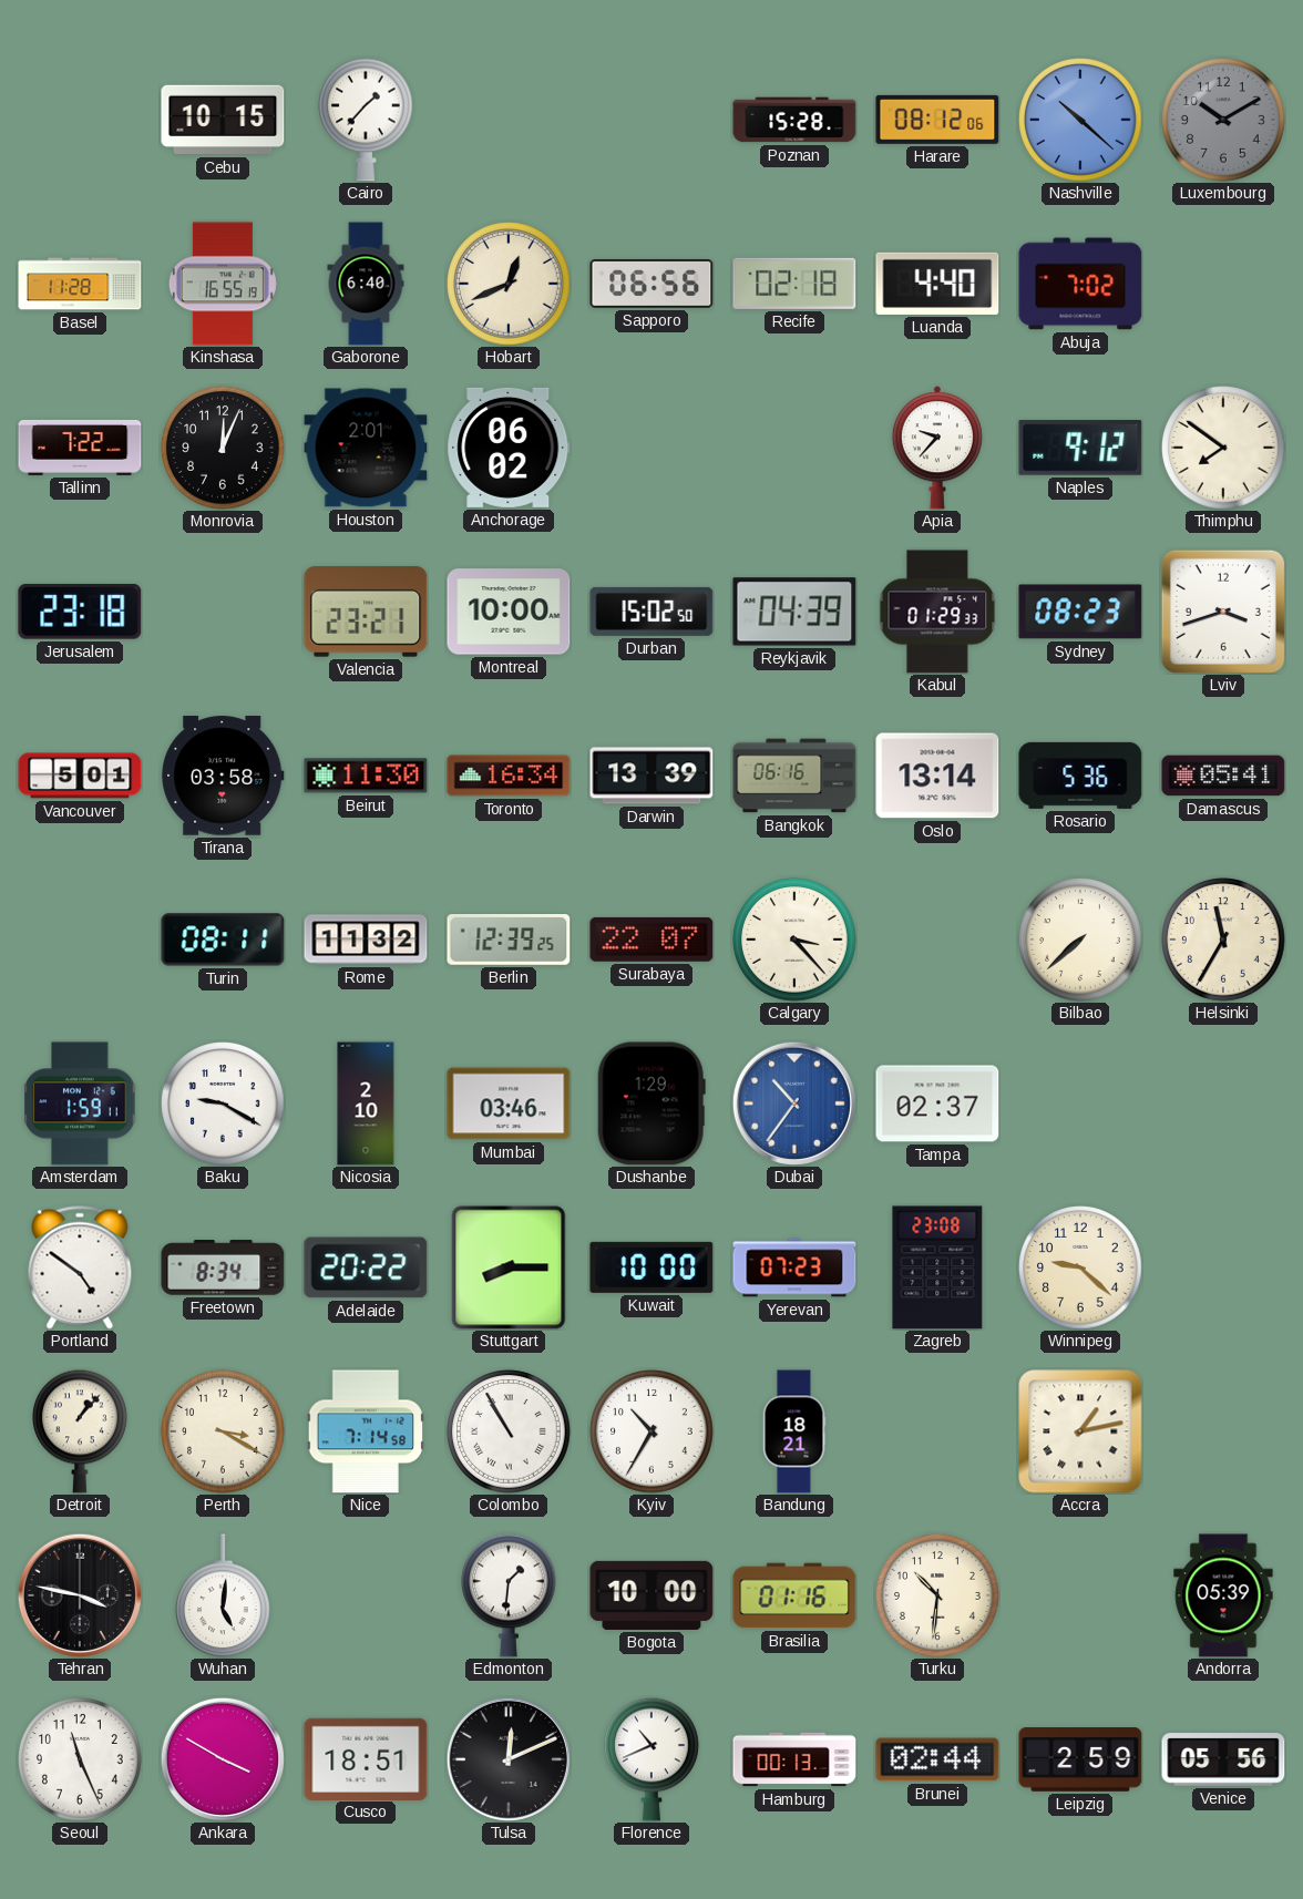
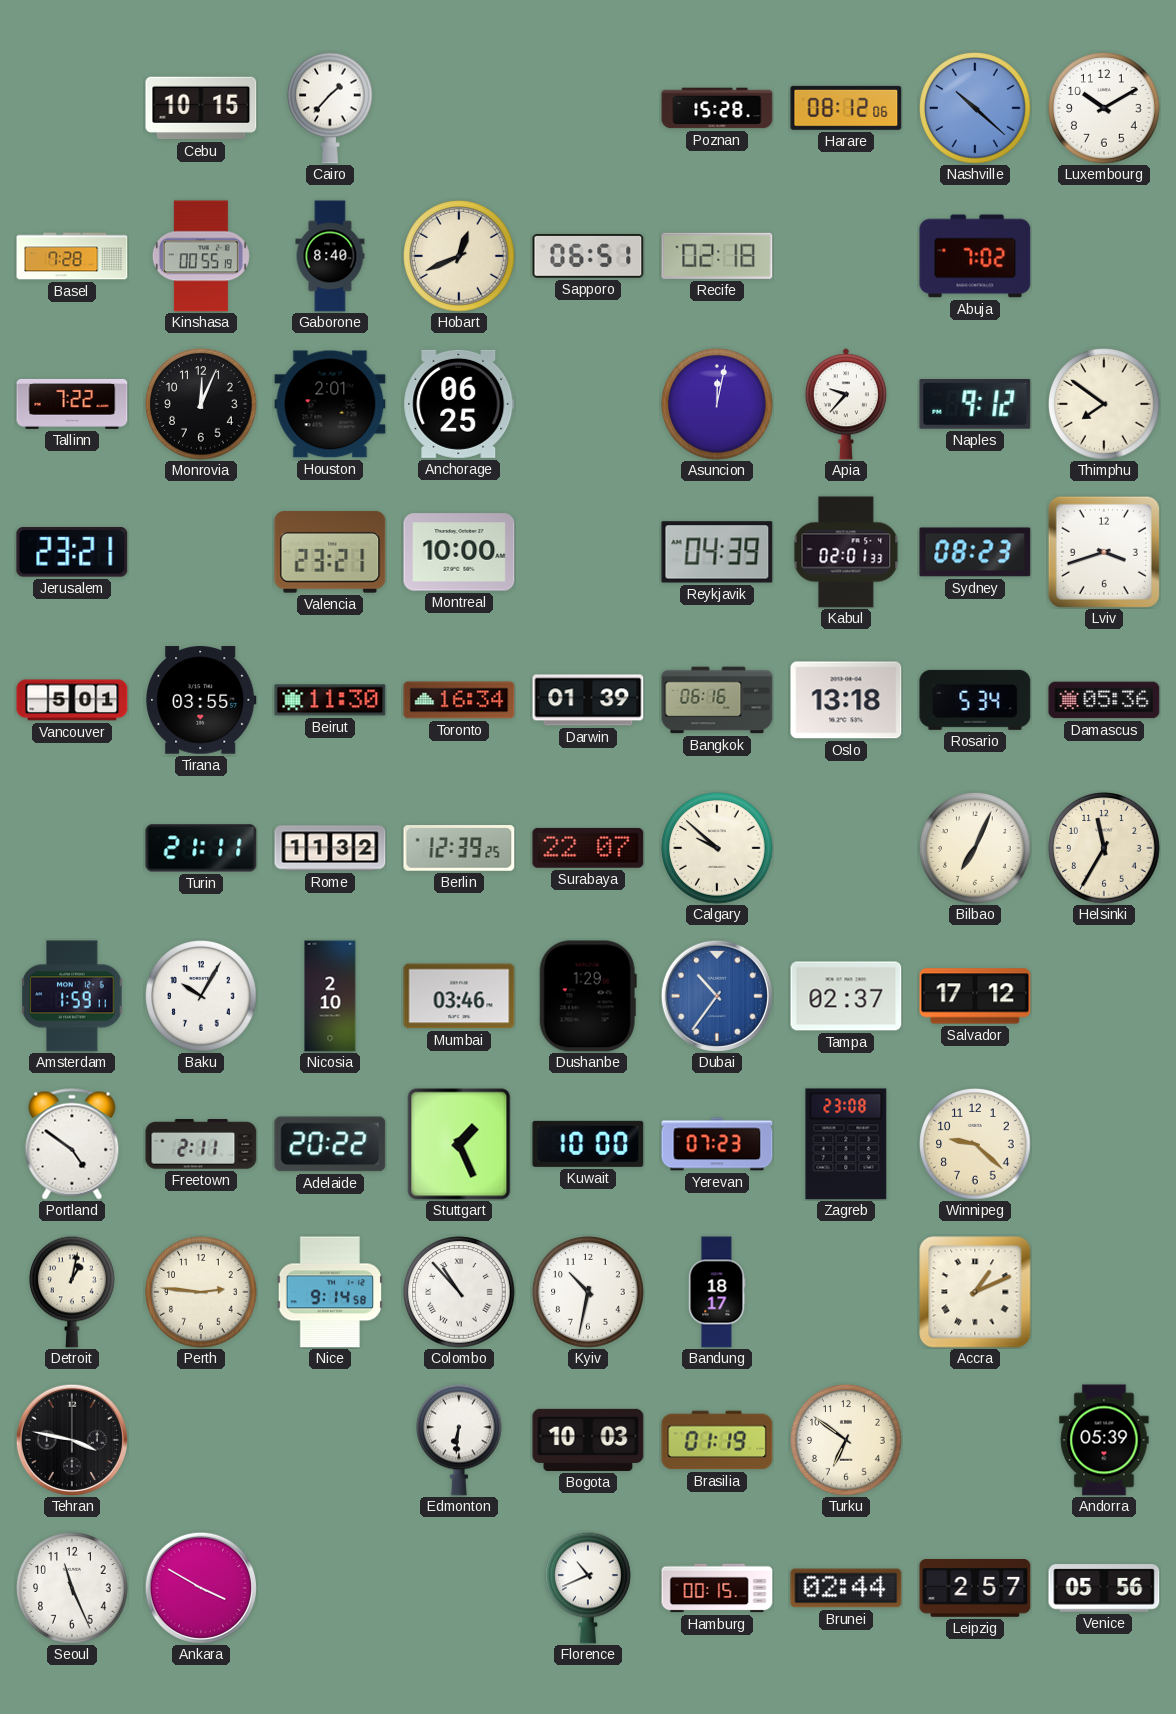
Luxembourg dial: grey -> white (1104, 108)
Basel: 11:28 -> 7:28 (72, 256)
Kinshasa: 16:55 -> 00:55 (201, 256)
Gaborone: 6:40 -> 8:40 (330, 256)
Sapporo: 06:56 -> 06:51 (588, 256)
Luanda: 4:40 -> none (937, 284)
Anchorage: 06:02 -> 06:25 (459, 404)
Asuncion: none -> 12:02 (717, 404)
Jerusalem: 23:18 -> 23:21 (72, 552)
Durban: 15:02 -> none (651, 612)
Kabul: 01:29 -> 02:01 (846, 552)
Tirana: 03:58 -> 03:55 (201, 700)
Darwin: 13:39 -> 01:39 (588, 700)
Oslo: 13:14 -> 13:18 (846, 700)
Rosario: 5:36 -> 5:34 (975, 700)
Damascus: 05:41 -> 05:36 (1104, 700)
Turin: 08:11 -> 21:11 (201, 848)
Calgary: 3:23 -> 9:52 (717, 848)
Bilbao: 7:38 -> 7:04 (975, 848)
Baku: 9:20 -> 10:05 (201, 996)
Salvador: none -> 17:12 (975, 996)
Freetown: 8:34 -> 2:11 (201, 1144)
Stuttgart: 8:15 -> 1:26 (459, 1144)
Detroit: 1:07 -> 1:02 (73, 1292)
Perth: 3:20 -> 2:46 (201, 1292)
Nice: 7:14 -> 9:14 (330, 1292)
Colombo: 10:55 -> 10:53 (459, 1292)
Kyiv: 10:35 -> 10:32 (588, 1292)
Bandung: 18:21 -> 18:17 (717, 1292)
Accra: 1:13 -> 1:11 (975, 1292)
Wuhan: 5:01 -> none (224, 1595)
Edmonton: 1:31 -> 6:31 (460, 1440)
Bogota: 10:00 -> 10:03 (588, 1440)
Brasilia: 01:16 -> 01:19 (717, 1440)
Turku: 10:31 -> 6:51 (846, 1440)
Cusco: 18:51 -> none (366, 1758)
Tulsa: 12:11 -> none (509, 1759)
Hamburg: 00:13 -> 00:15 (717, 1588)
Leipzig: 2:59 -> 2:57 (975, 1589)
